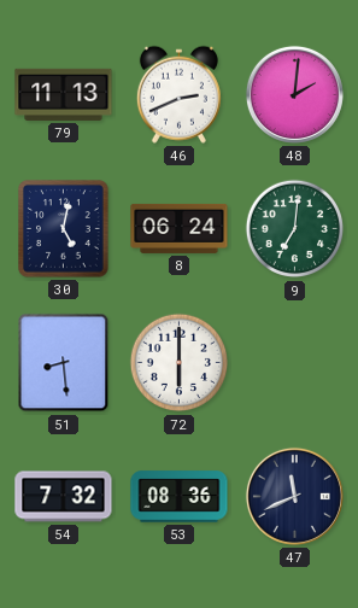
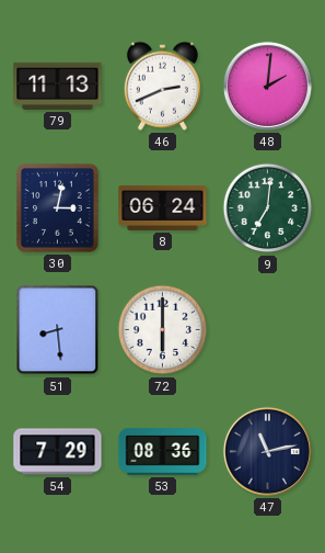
30: 5:02 -> 3:02 (58, 208)
54: 7:32 -> 7:29 (58, 452)
47: 11:41 -> 11:13 (267, 451)
